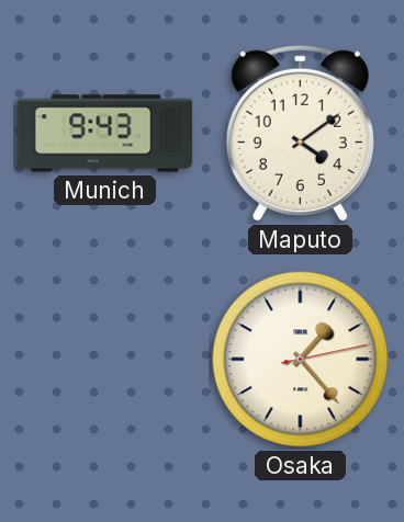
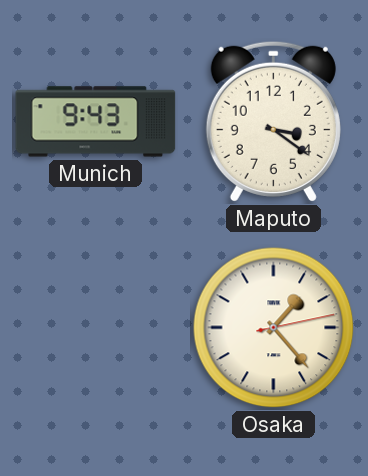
Maputo: 4:09 -> 3:21 (273, 121)
